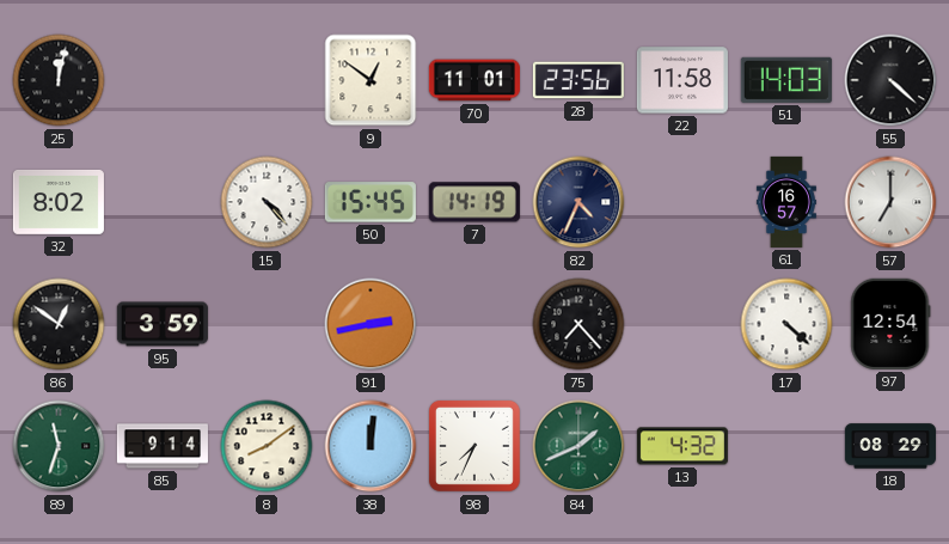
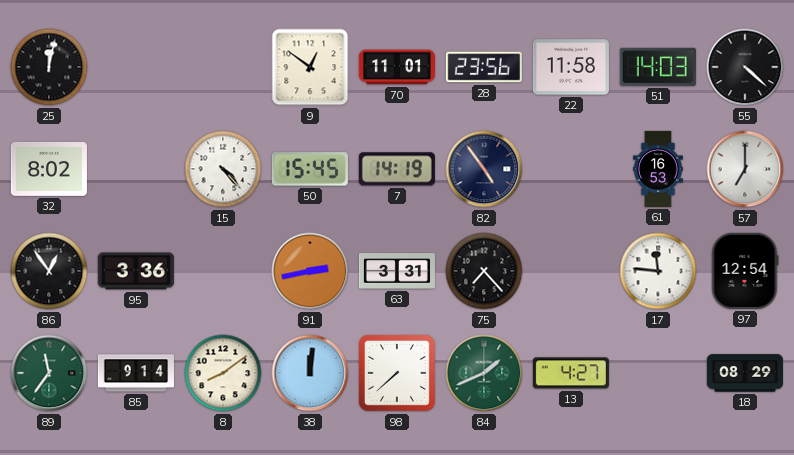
82: 4:34 -> 4:54 (484, 169)
61: 16:57 -> 16:53 (658, 169)
86: 12:51 -> 12:54 (49, 271)
95: 3:59 -> 3:36 (136, 271)
63: none -> 3:31 (397, 271)
17: 4:22 -> 11:46 (658, 271)
89: 11:33 -> 11:36 (49, 373)
98: 7:34 -> 7:38 (397, 373)
13: 4:32 -> 4:27 (571, 373)
